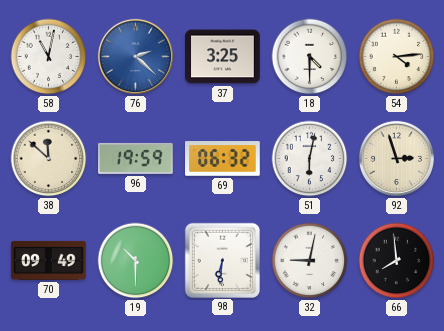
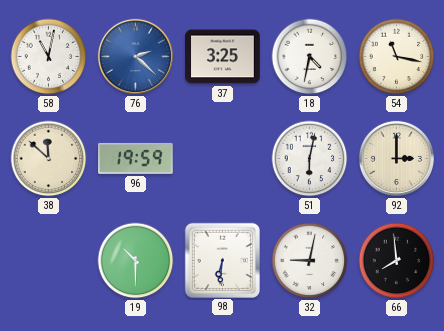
18: 4:30 -> 4:32 (310, 57)
54: 4:14 -> 11:17 (397, 57)
69: 06:32 -> none (223, 159)
92: 2:57 -> 3:00 (396, 158)
70: 09:49 -> none (49, 260)
